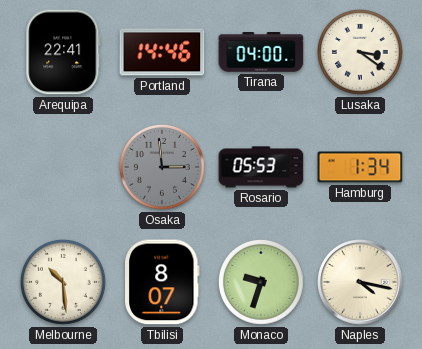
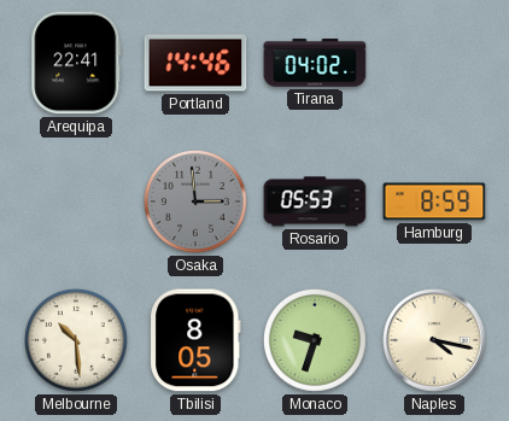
Tirana: 04:00 -> 04:02 (315, 63)
Lusaka: 3:21 -> none (360, 52)
Hamburg: 1:34 -> 8:59 (434, 201)
Tbilisi: 8:07 -> 8:05 (195, 340)
